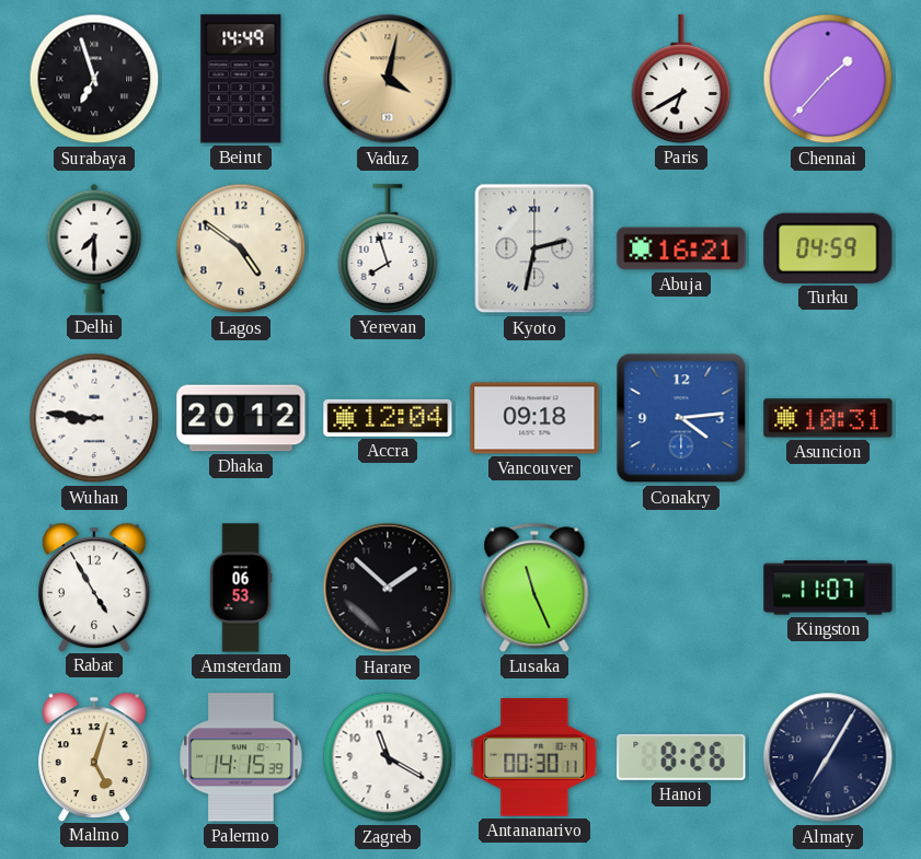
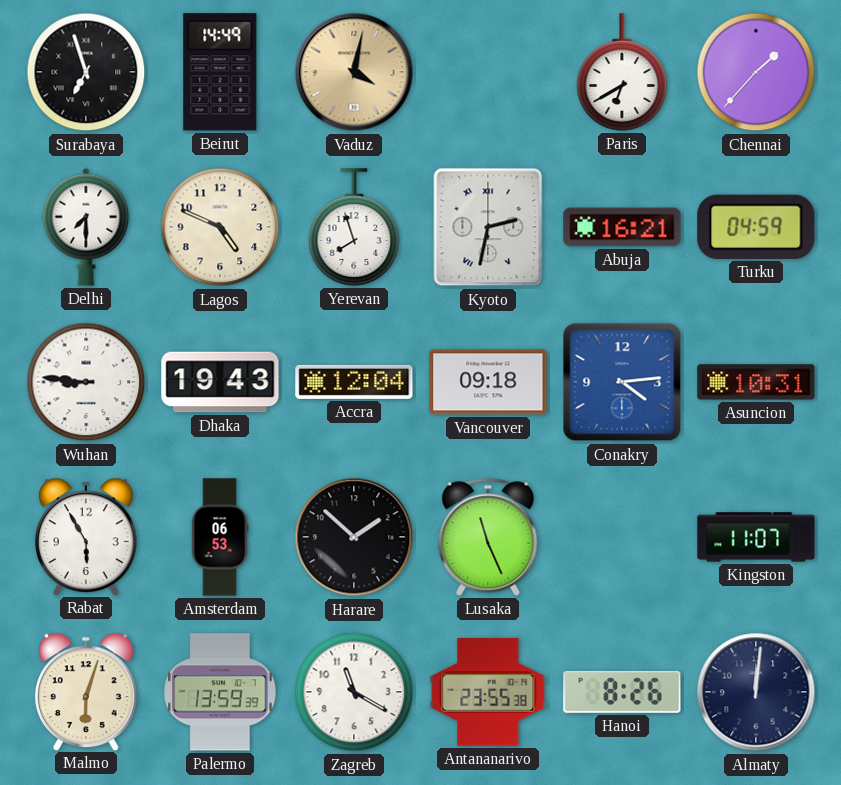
Lagos: 4:51 -> 4:49 (220, 227)
Dhaka: 20:12 -> 19:43 (220, 382)
Rabat: 4:55 -> 5:55 (87, 536)
Malmo: 5:03 -> 6:03 (87, 691)
Palermo: 14:15 -> 13:59 (220, 692)
Antananarivo: 00:30 -> 23:55 (488, 692)
Almaty: 7:05 -> 12:01 (756, 692)
